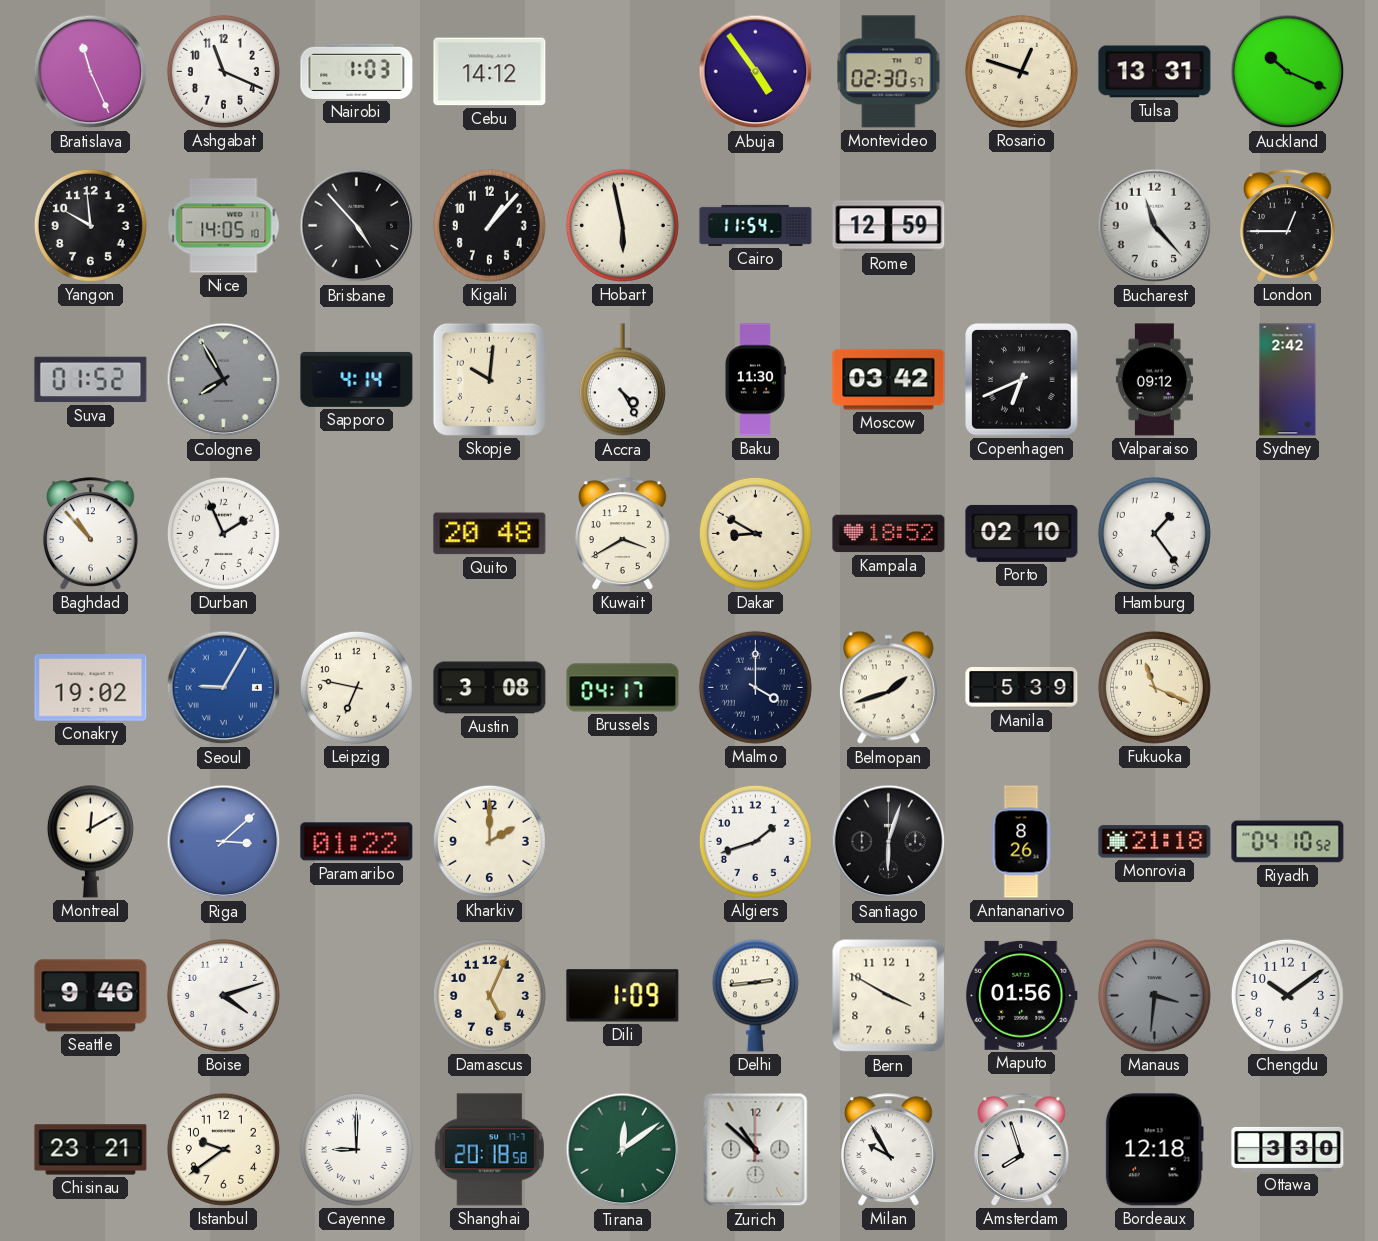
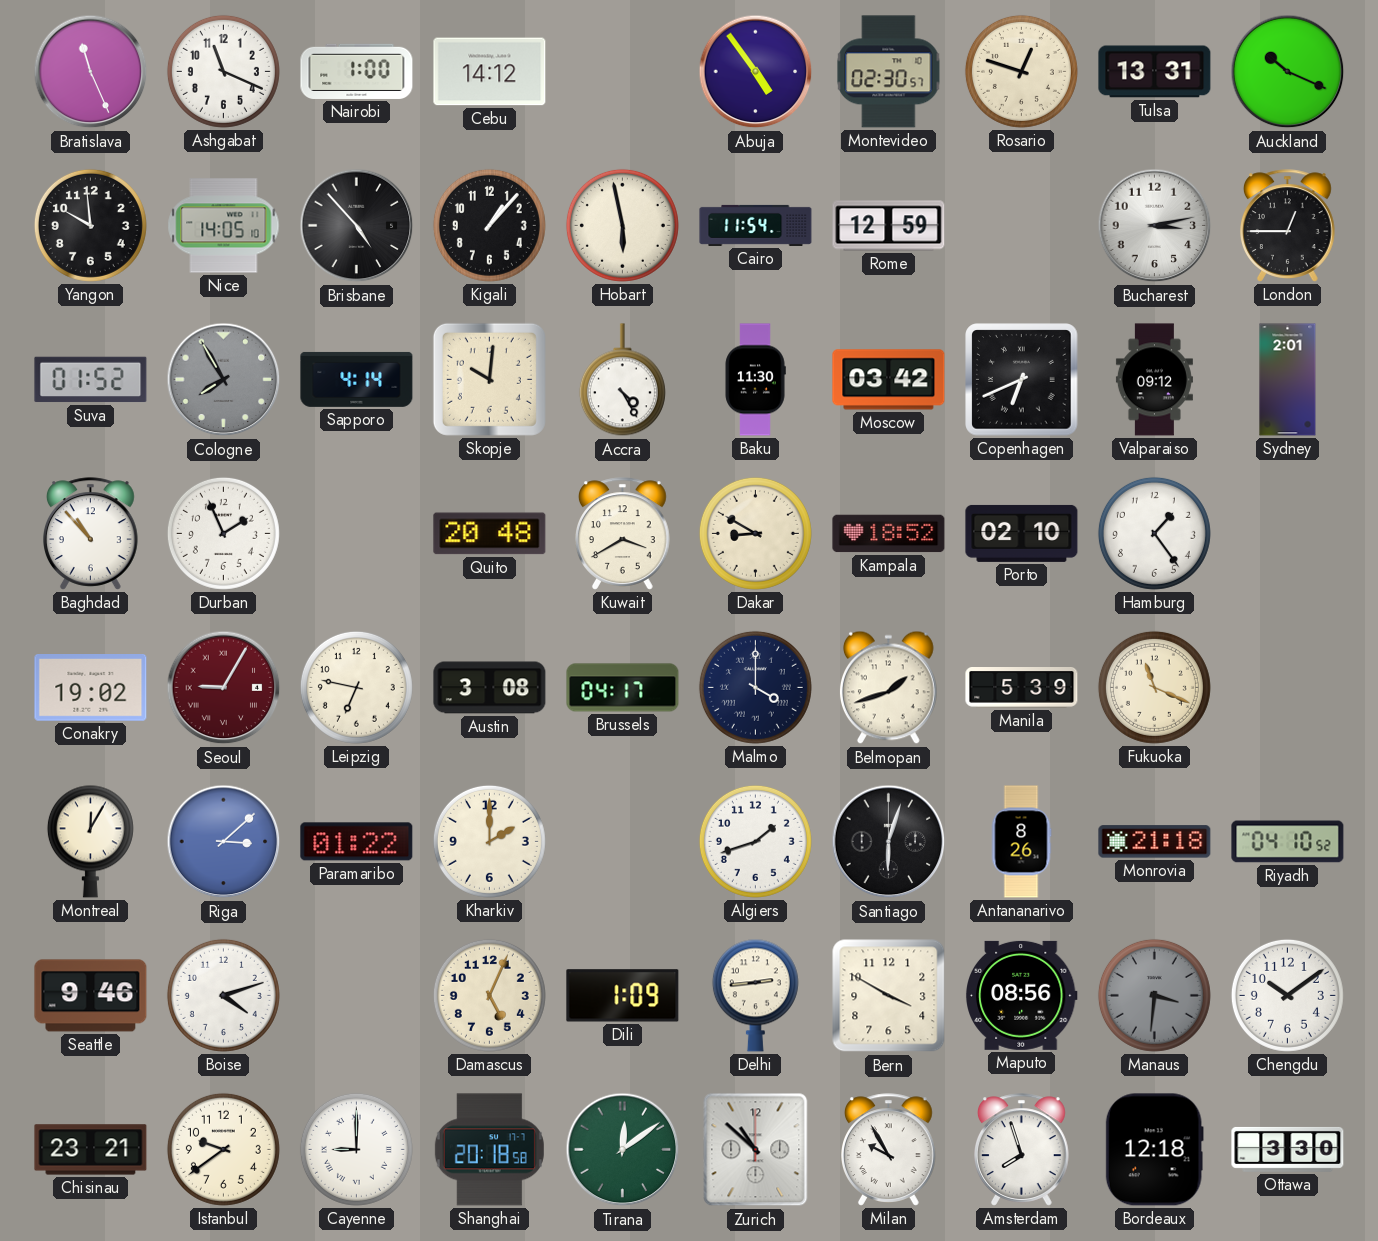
Nairobi: 1:03 -> 1:00 (357, 71)
Bucharest: 11:23 -> 3:13 (1155, 226)
Sydney: 2:42 -> 2:01 (1288, 380)
Seoul dial: blue -> burgundy (224, 688)
Montreal: 12:10 -> 12:05 (90, 841)
Maputo: 01:56 -> 08:56 (1021, 995)
